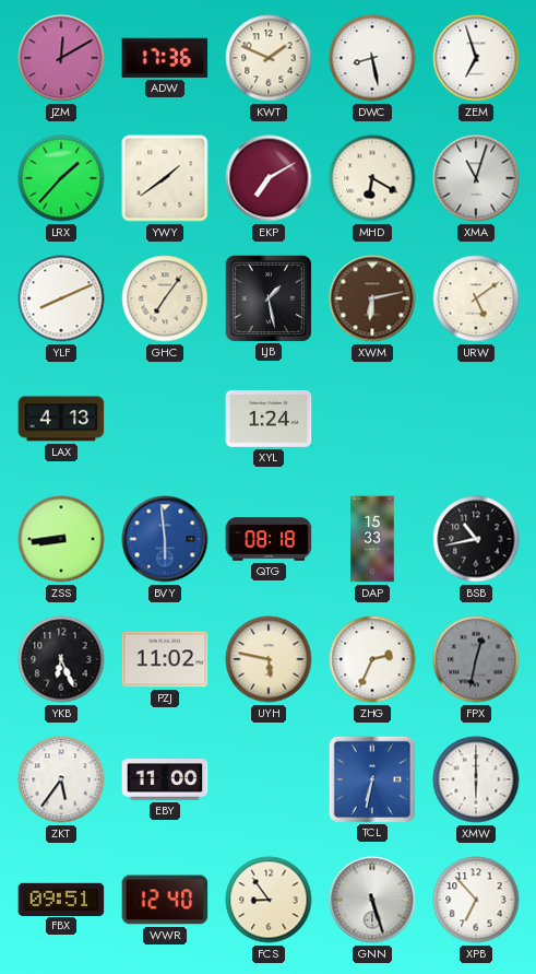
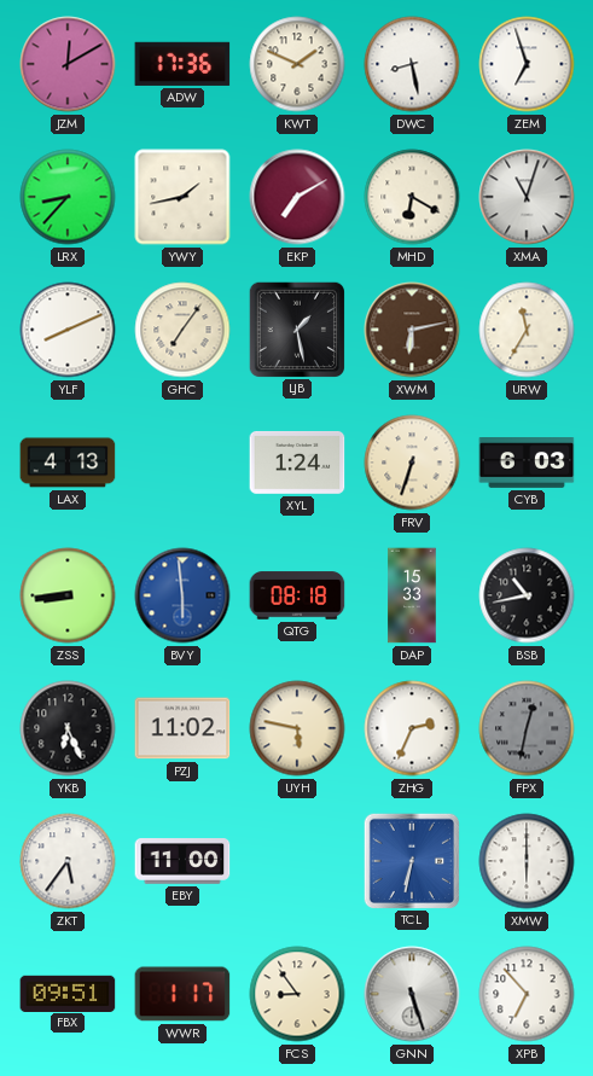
LRX: 1:37 -> 8:37 (68, 197)
YWY: 1:39 -> 1:43 (182, 197)
URW: 5:09 -> 11:35 (527, 330)
FRV: none -> 6:33 (412, 463)
CYB: none -> 6:03 (527, 464)
WWR: 12:40 -> 1:17 (182, 994)
